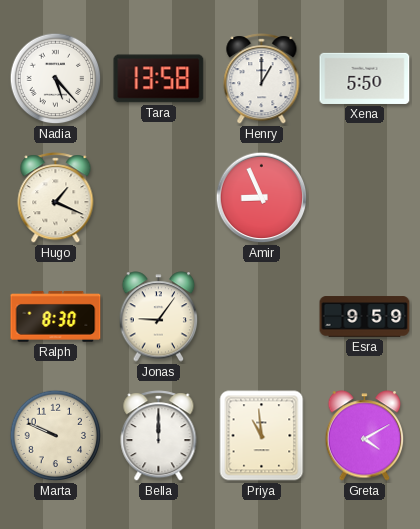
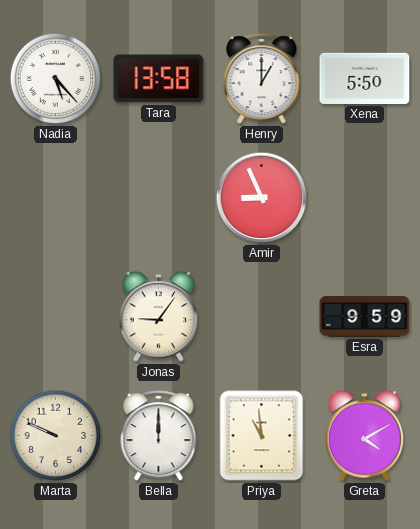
Hugo: 1:19 -> none (56, 198)
Ralph: 8:30 -> none (56, 316)
